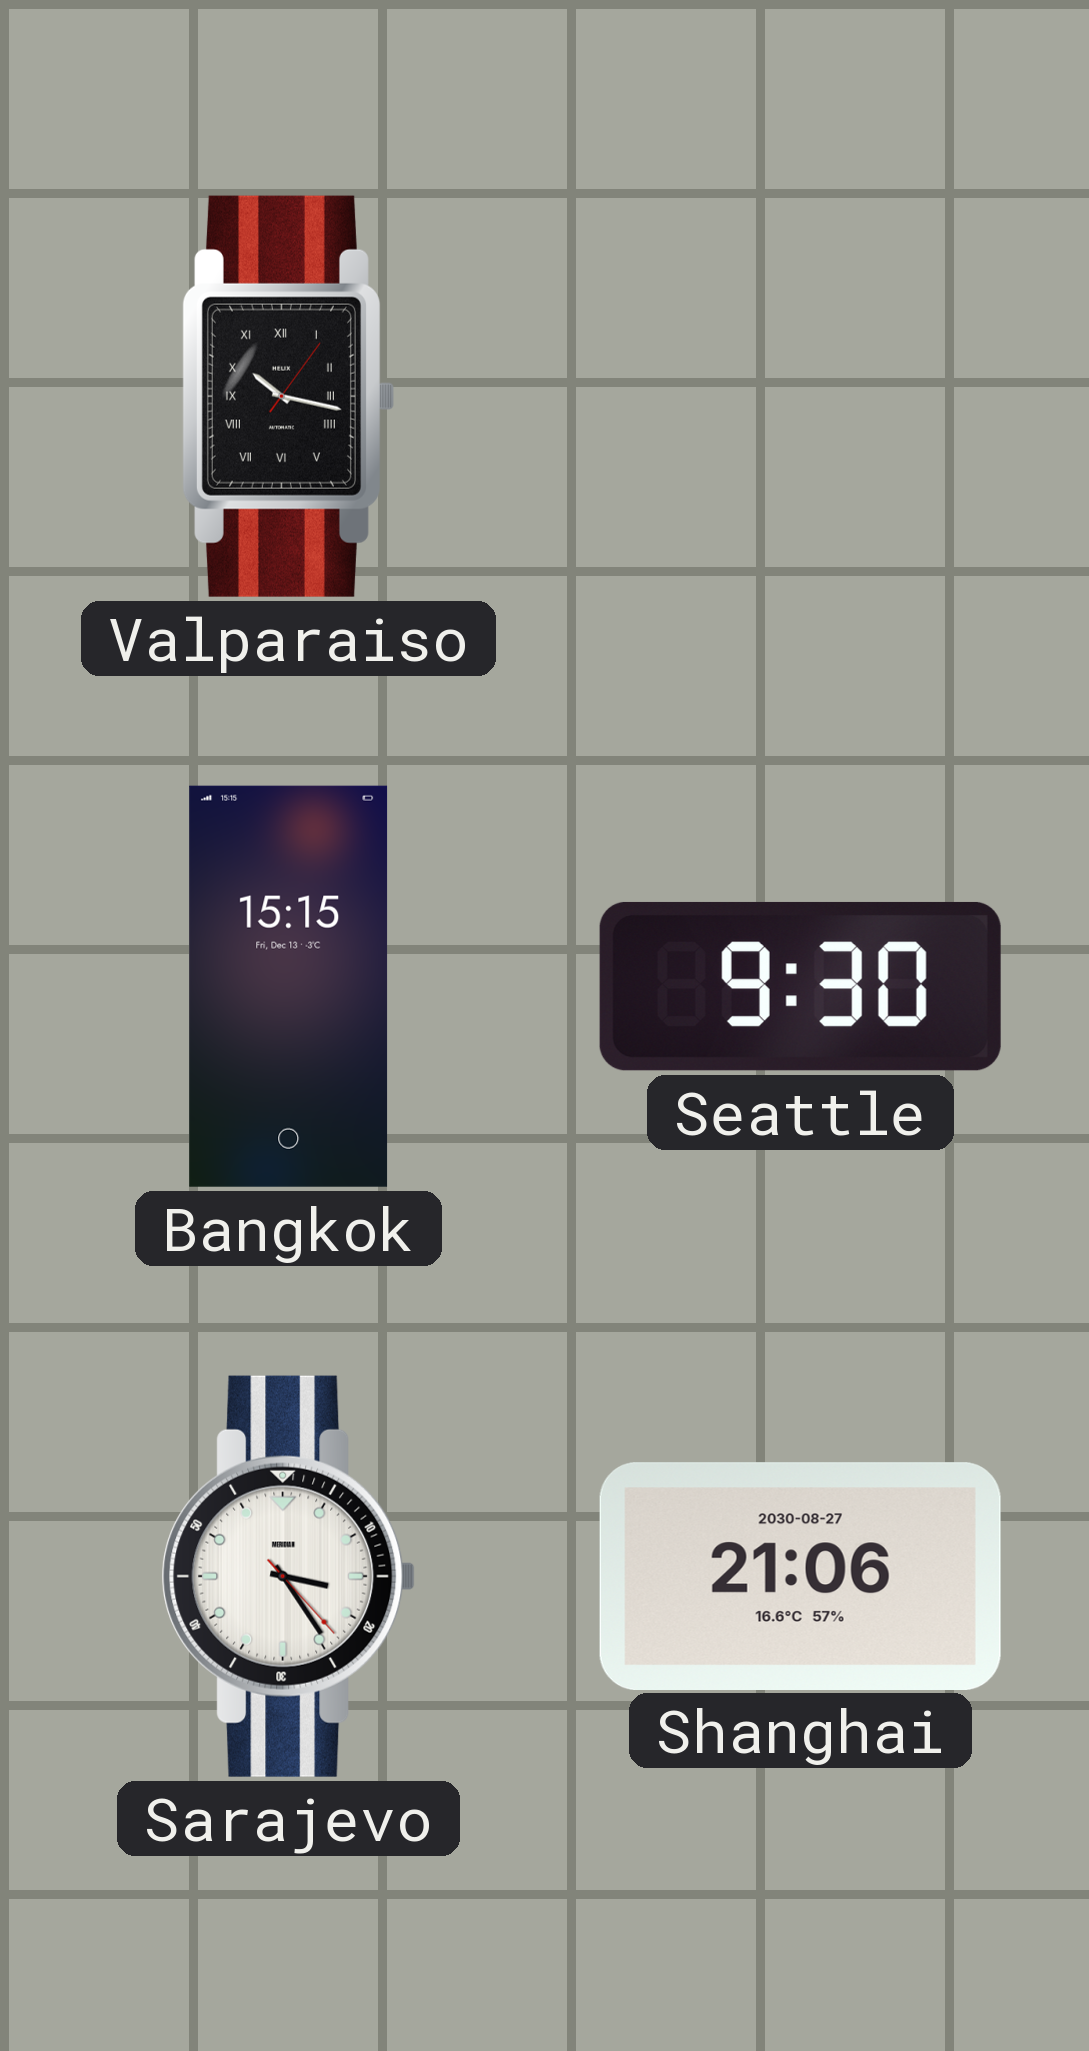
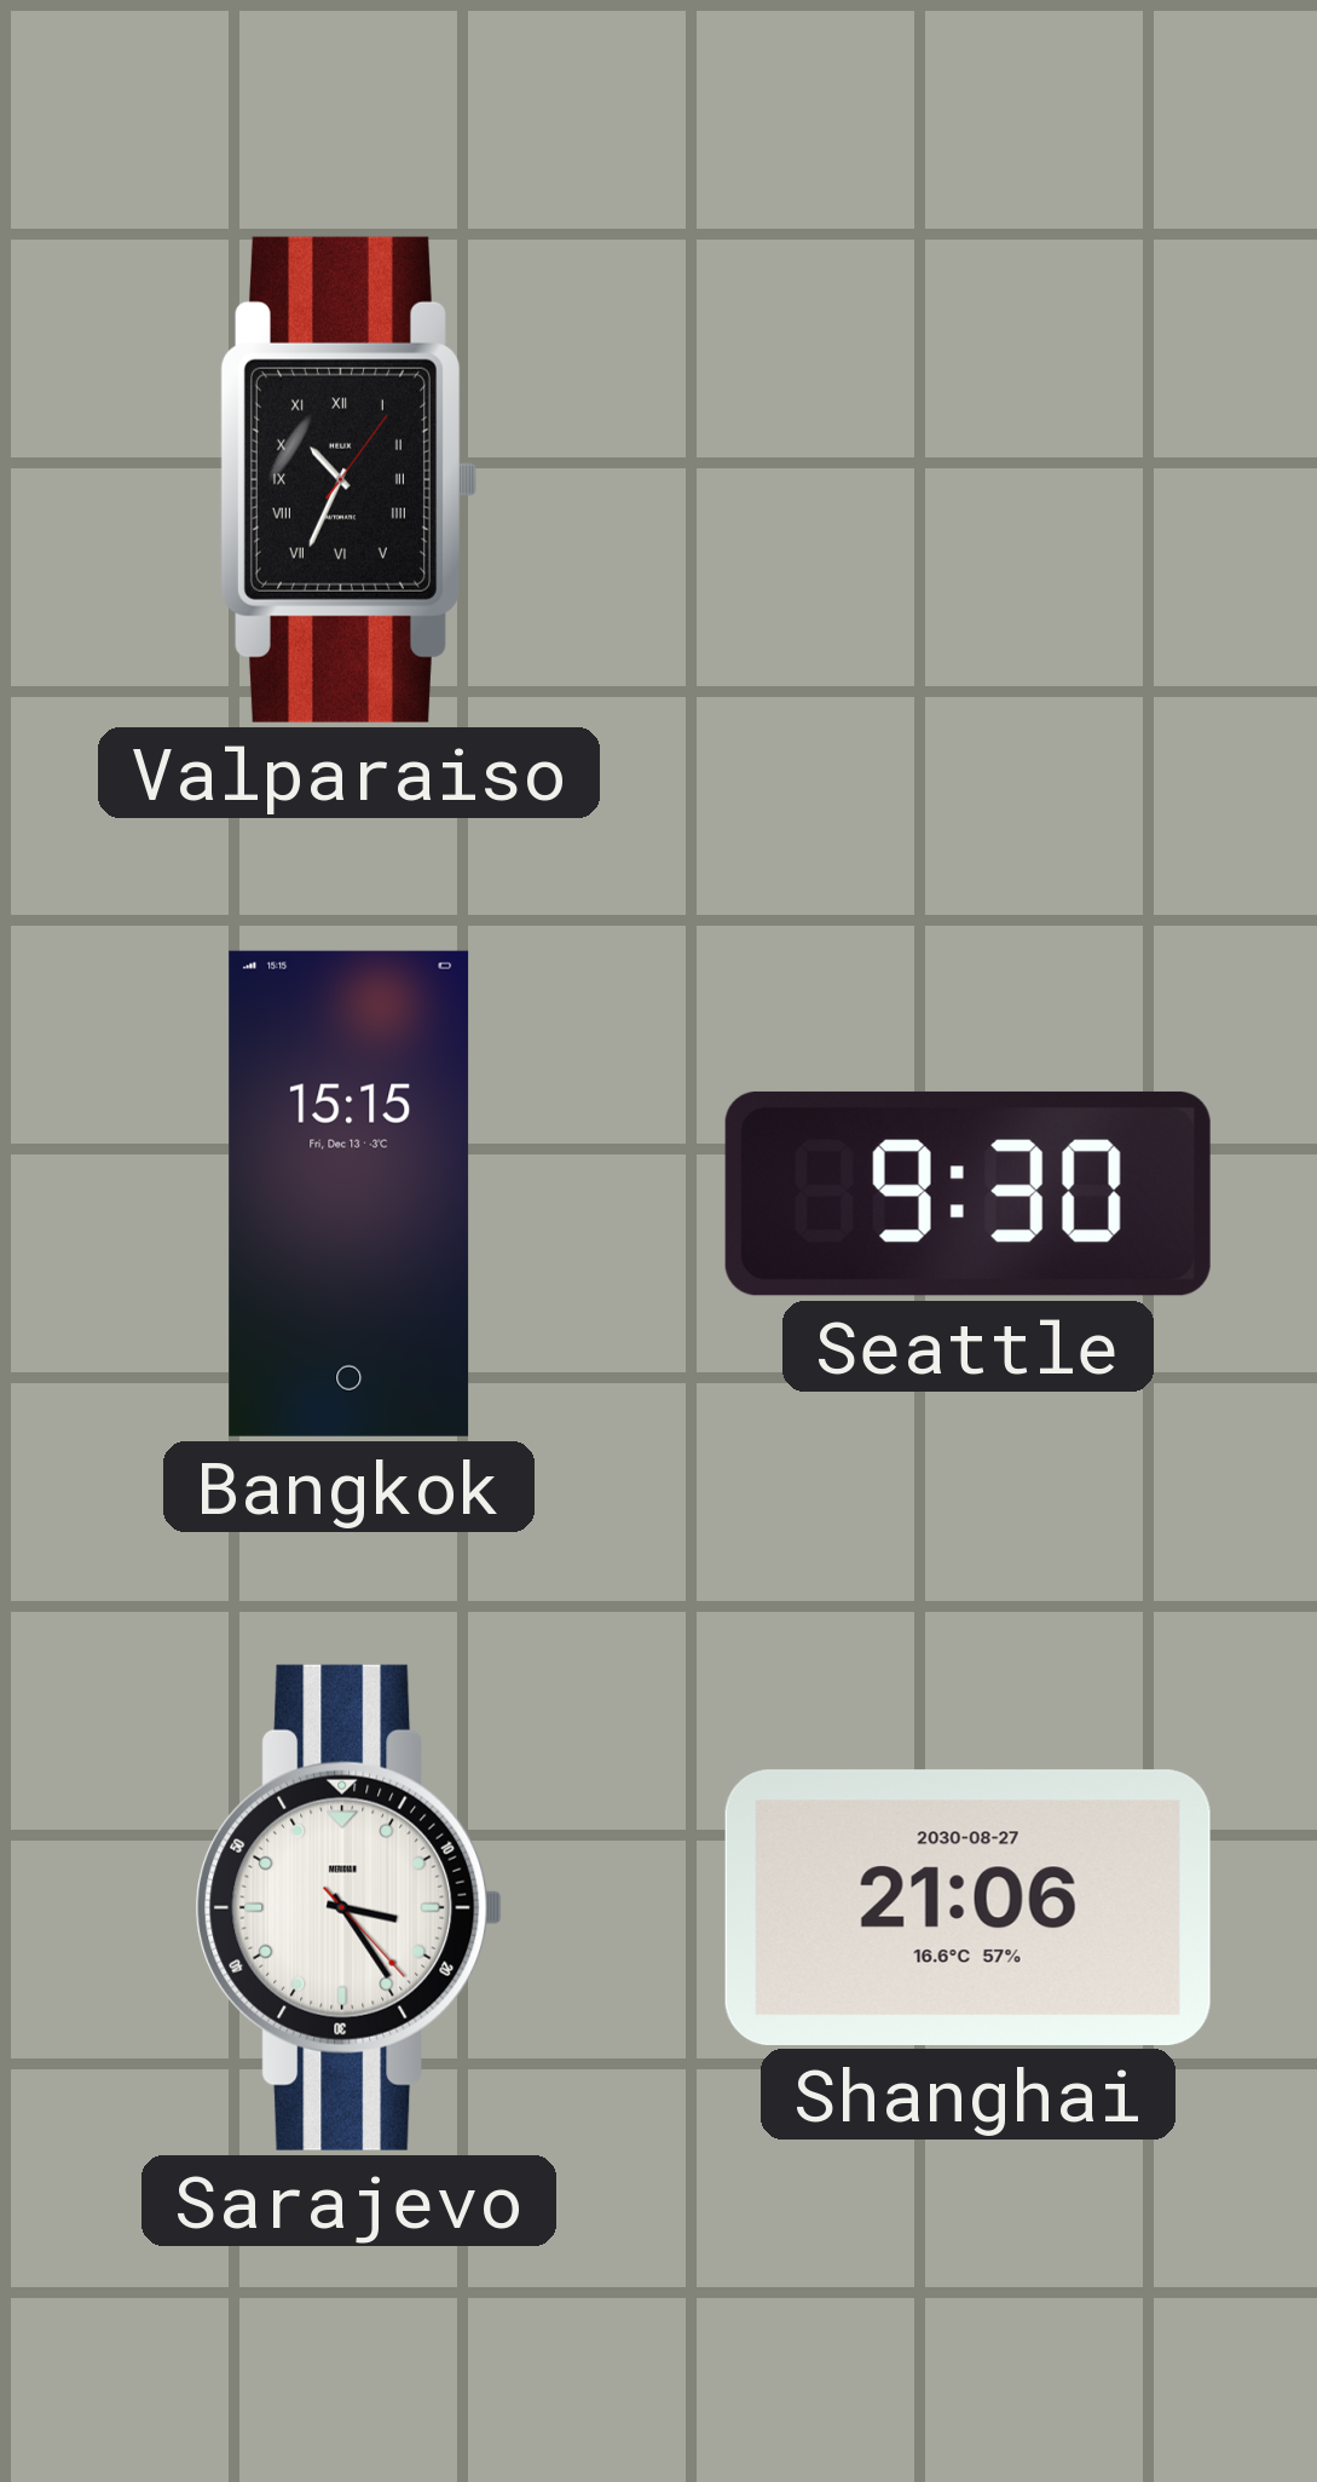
Valparaiso: 10:17 -> 10:34 (348, 479)
